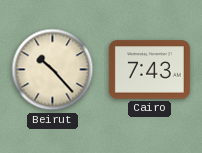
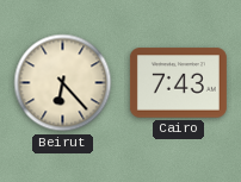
Beirut: 10:23 -> 6:23 (63, 83)
